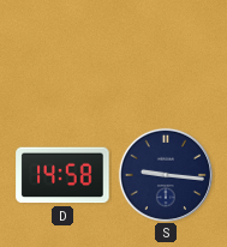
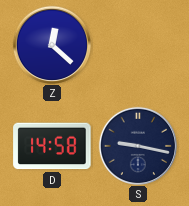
Z: none -> 12:22 (51, 44)
S: 9:16 -> 9:17 (137, 145)
